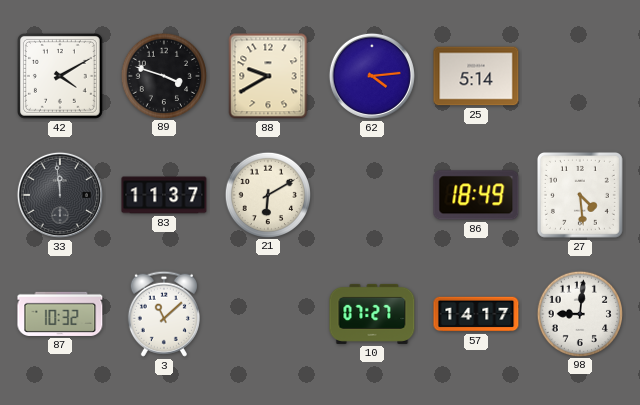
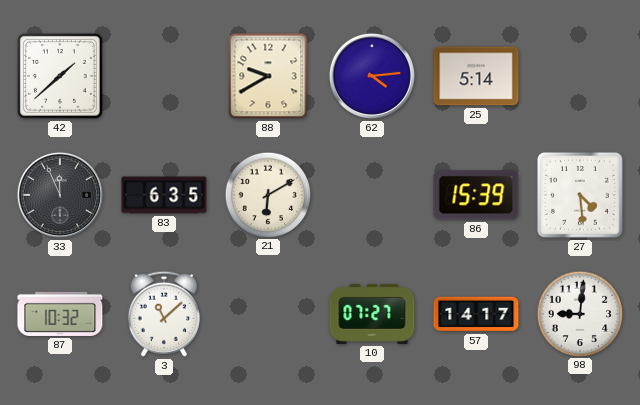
42: 4:10 -> 1:38 (60, 76)
89: 3:48 -> none (163, 75)
33: 11:59 -> 11:56 (60, 195)
83: 11:37 -> 6:35 (164, 195)
86: 18:49 -> 15:39 (476, 195)
